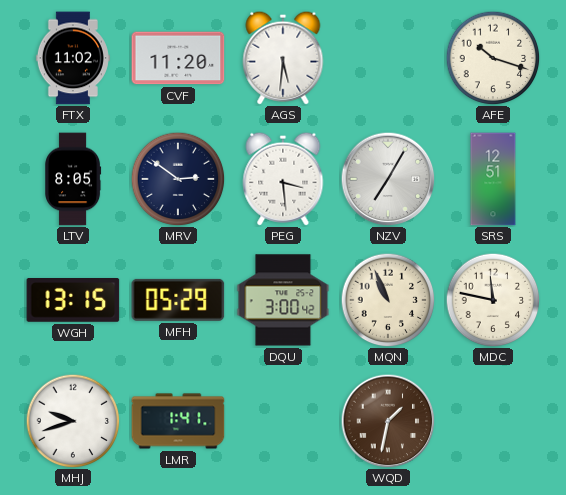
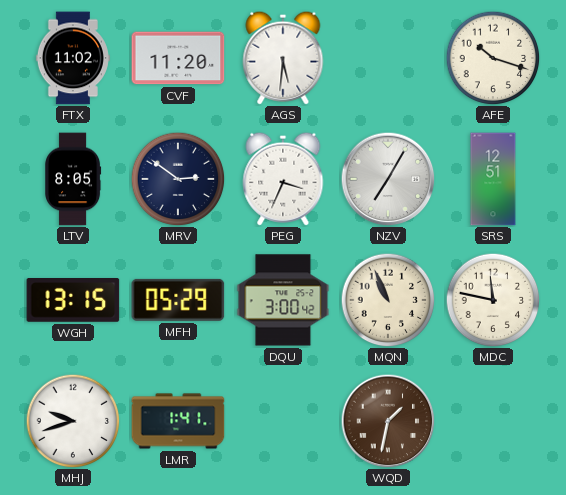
PEG: 3:29 -> 3:34 (283, 179)
